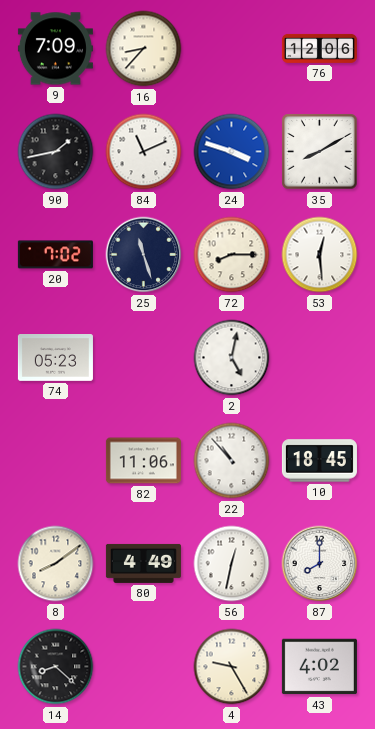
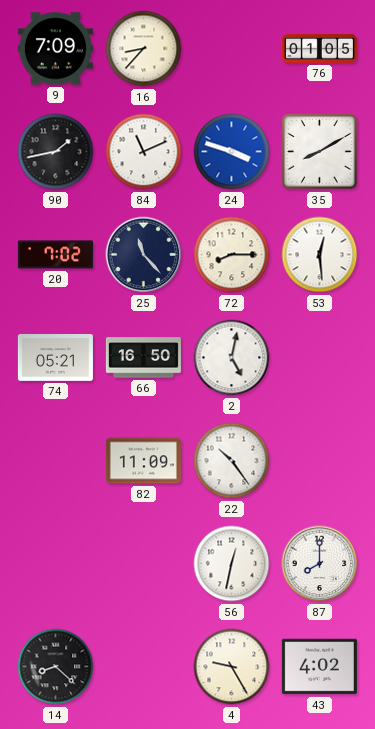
76: 12:06 -> 01:05 (319, 48)
25: 11:27 -> 11:23 (144, 255)
74: 05:23 -> 05:21 (55, 358)
66: none -> 16:50 (143, 358)
82: 11:06 -> 11:09 (143, 461)
22: 10:53 -> 10:24 (232, 461)
10: 18:45 -> none (319, 461)
8: 8:09 -> none (56, 564)
80: 4:49 -> none (143, 563)
